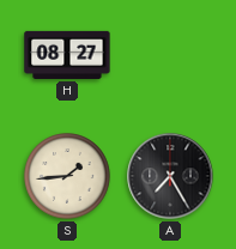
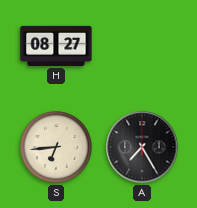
S: 1:44 -> 6:44 (57, 148)
